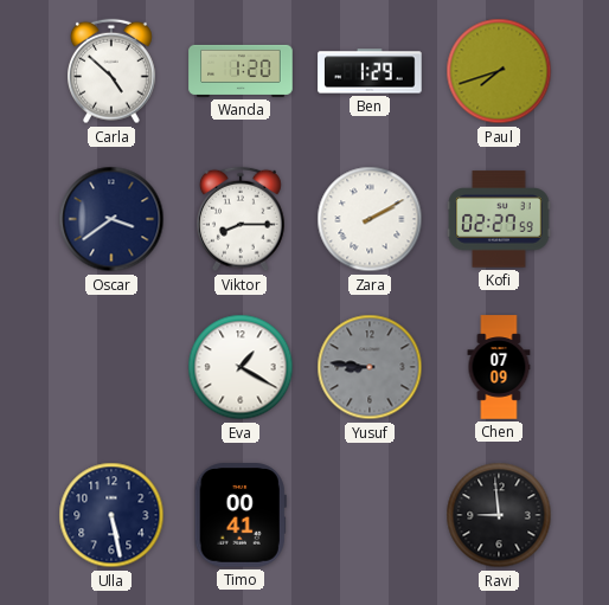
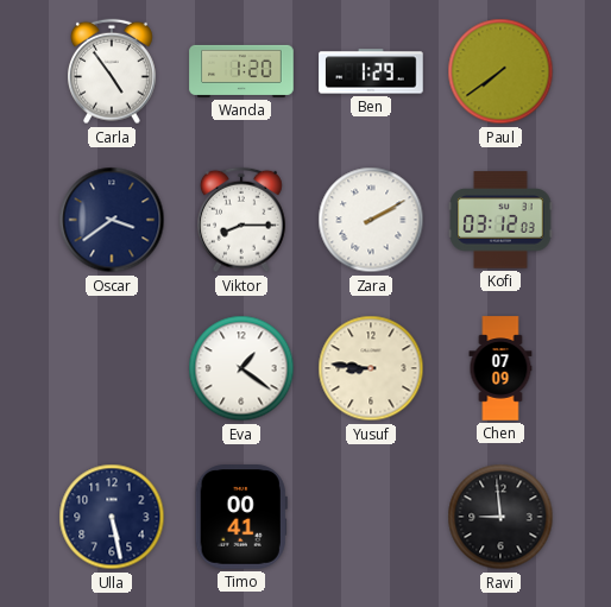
Carla: 4:52 -> 4:54 (113, 71)
Paul: 7:42 -> 7:39 (500, 71)
Kofi: 02:27 -> 03:12 (500, 220)
Eva: 1:20 -> 1:21 (241, 368)
Yusuf dial: grey -> cream (371, 368)
